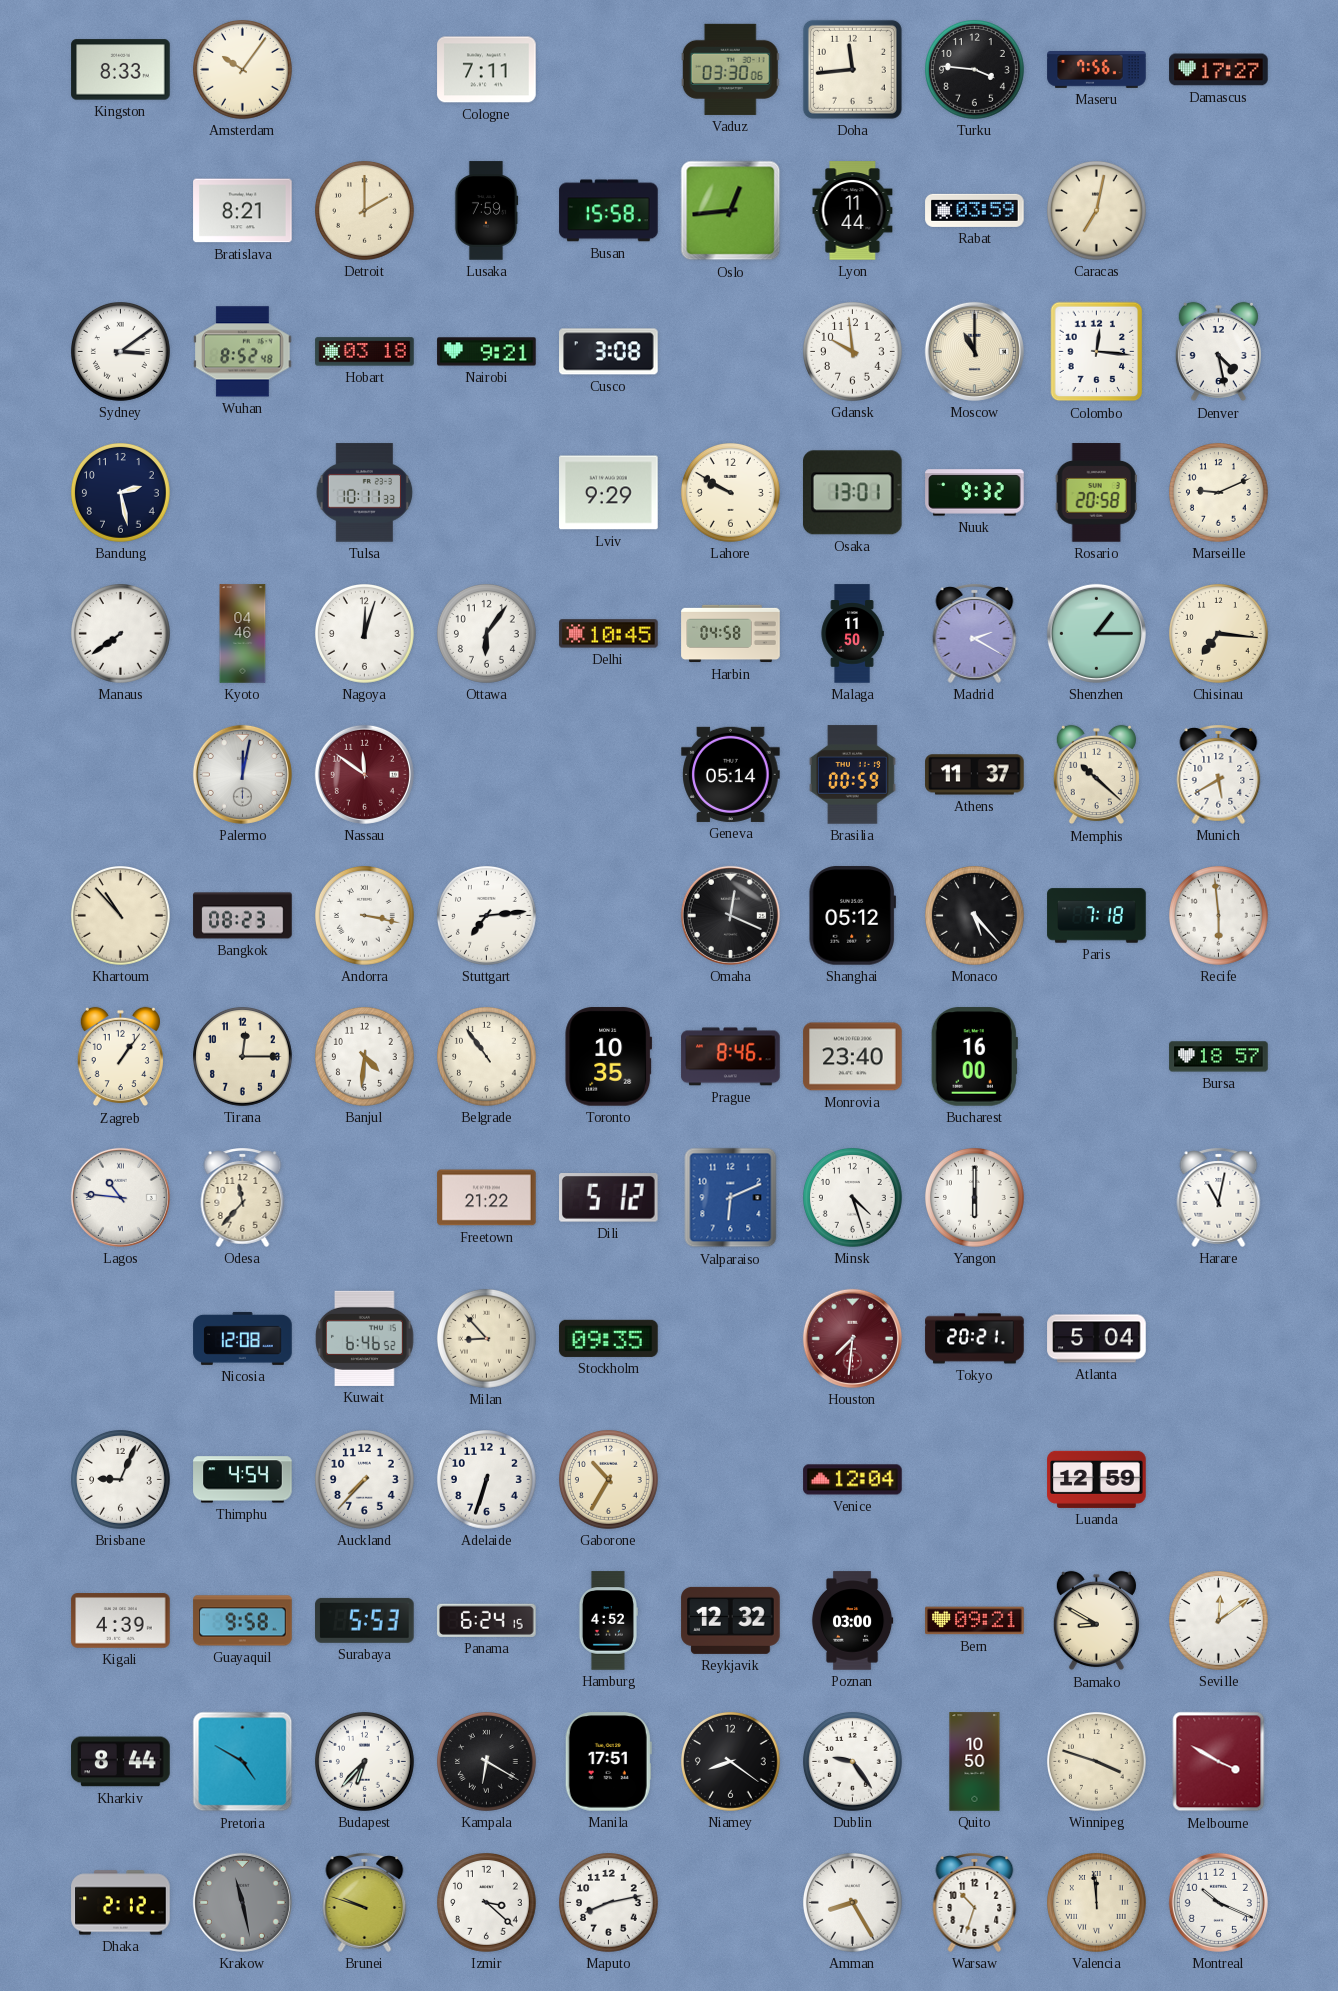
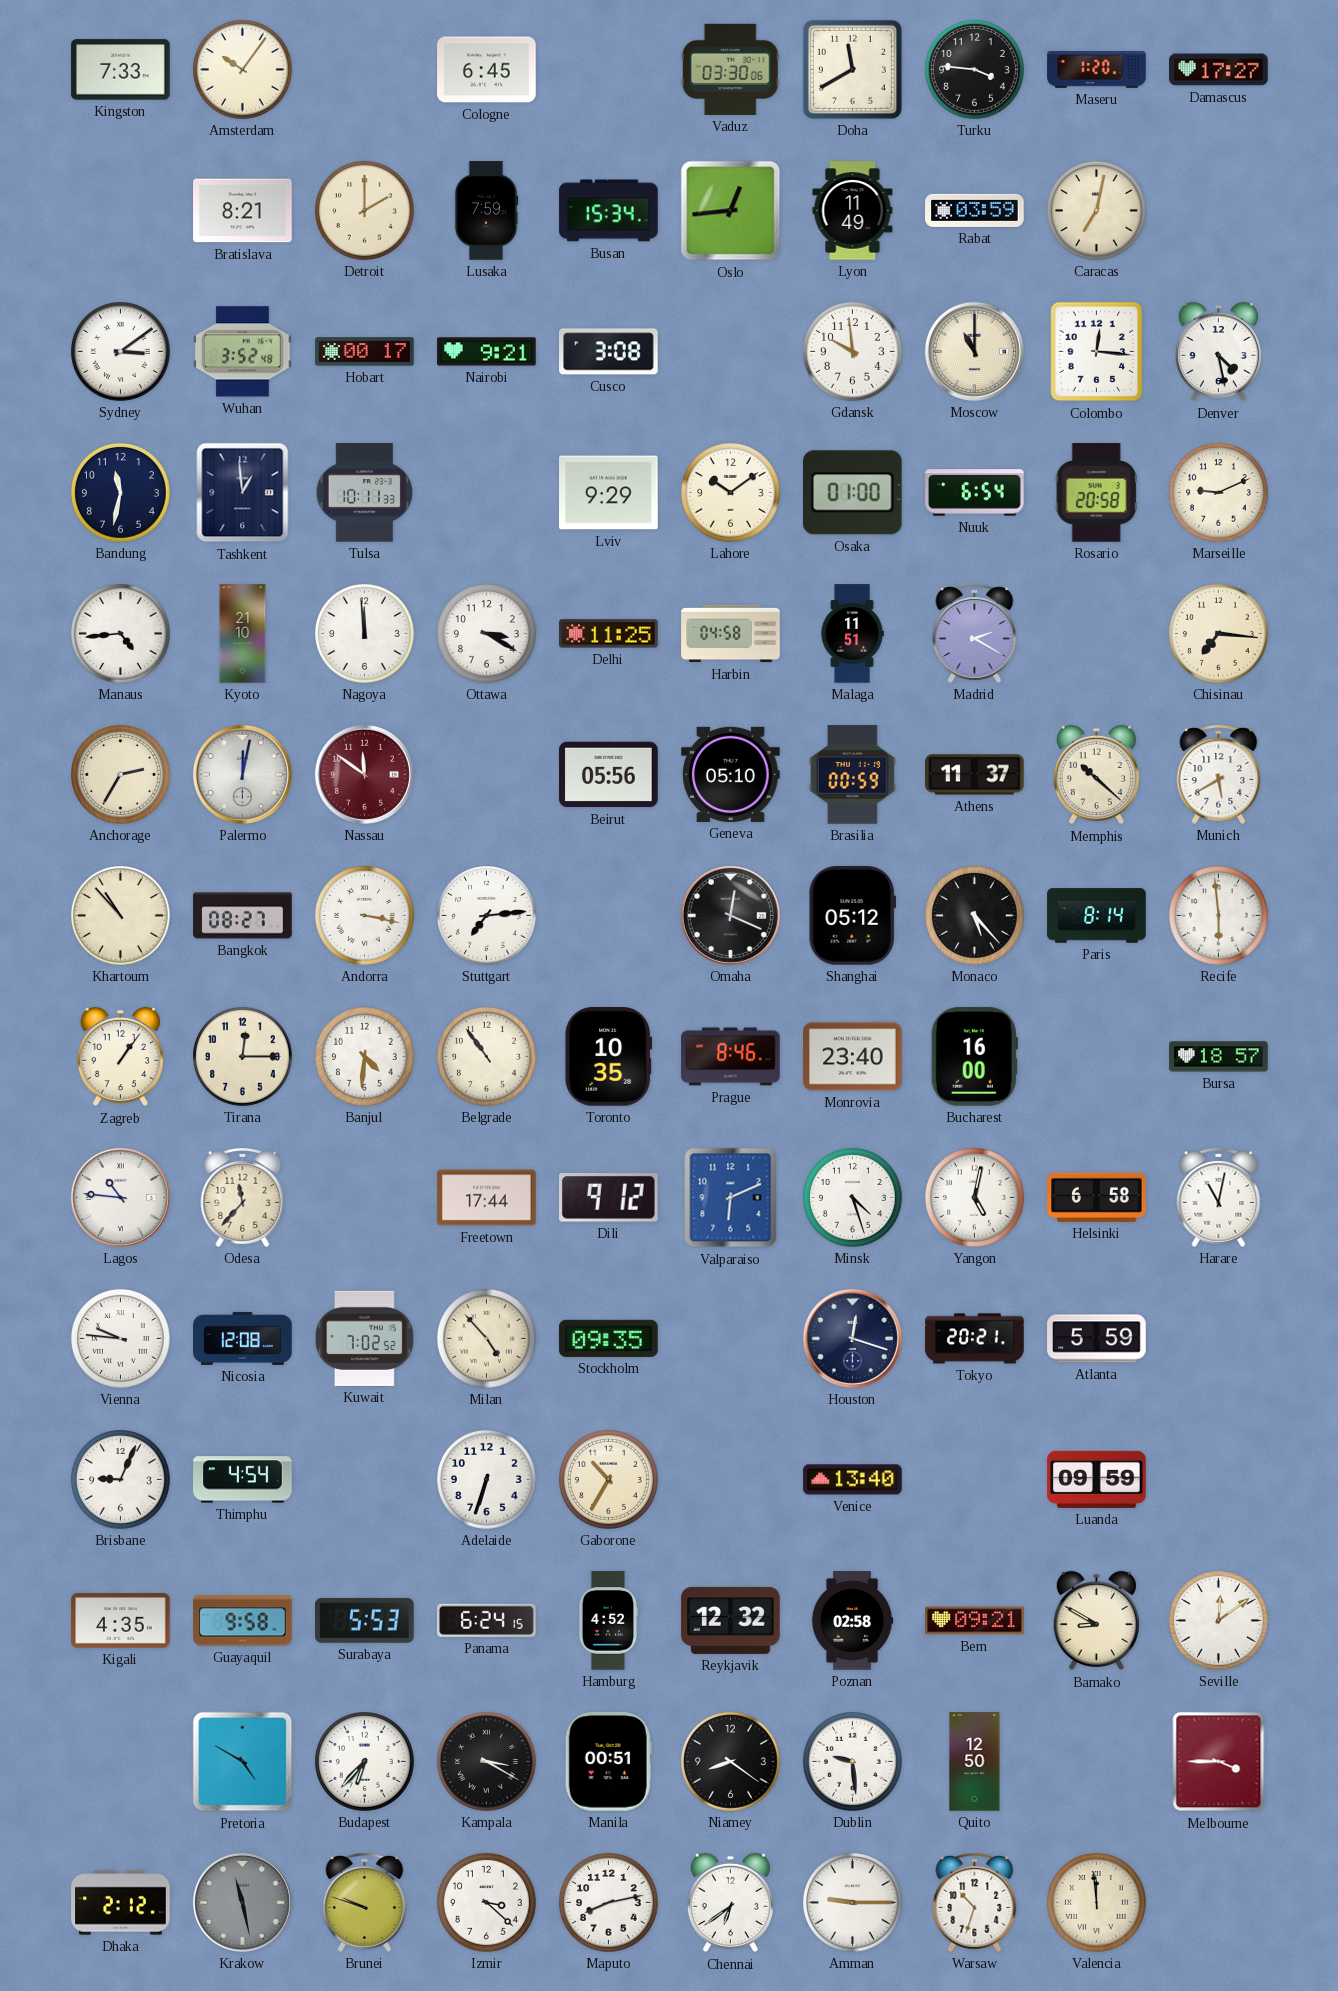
Kingston: 8:33 -> 7:33 (121, 70)
Cologne: 7:11 -> 6:45 (487, 70)
Doha: 11:44 -> 11:40 (852, 69)
Maseru: 7:56 -> 1:20 (1097, 70)
Busan: 15:58 -> 15:34 (609, 211)
Lyon: 11:44 -> 11:49 (853, 211)
Wuhan: 8:52 -> 3:52 (243, 352)
Hobart: 03:18 -> 00:17 (365, 352)
Bandung: 2:28 -> 11:32 (121, 493)
Tashkent: none -> 12:59 (243, 493)
Lahore: 9:50 -> 10:09 (731, 493)
Osaka: 13:01 -> 01:00 (852, 493)
Nuuk: 9:32 -> 6:54 (975, 493)
Manaus: 7:39 -> 4:44 (121, 634)
Kyoto: 04:46 -> 21:10 (243, 634)
Nagoya: 12:03 -> 11:59 (365, 634)
Ottawa: 6:06 -> 3:20 (487, 634)
Delhi: 10:45 -> 11:25 (609, 634)
Malaga: 11:50 -> 11:51 (852, 634)
Shenzhen: 1:15 -> none (1096, 633)
Anchorage: none -> 2:35 (121, 775)
Beirut: none -> 05:56 (609, 775)
Geneva: 05:14 -> 05:10 (731, 774)
Bangkok: 08:23 -> 08:27 (243, 916)
Paris: 7:18 -> 8:14 (1097, 916)
Freetown: 21:22 -> 17:44 (487, 1198)
Dili: 5:12 -> 9:12 (609, 1198)
Yangon: 6:00 -> 5:02 (975, 1198)
Helsinki: none -> 6:58 (1097, 1197)
Vienna: none -> 9:46 (121, 1339)
Kuwait: 6:46 -> 7:02 (365, 1338)
Milan: 8:53 -> 4:53 (487, 1339)
Houston: 7:31 -> 12:18 (852, 1338)
Houston dial: burgundy -> navy (852, 1338)
Atlanta: 5:04 -> 5:59 (1097, 1339)
Auckland: 7:37 -> none (365, 1480)
Venice: 12:04 -> 13:40 (853, 1480)
Luanda: 12:59 -> 09:59 (1097, 1479)
Kigali: 4:39 -> 4:35 (121, 1621)
Poznan: 03:00 -> 02:58 (852, 1621)
Kharkiv: 8:44 -> none (121, 1762)
Kampala: 6:20 -> 3:20 (487, 1762)
Manila: 17:51 -> 00:51 (608, 1762)
Dublin: 9:24 -> 9:29 (853, 1762)
Quito: 10:50 -> 12:50 (975, 1762)
Winnipeg: 3:48 -> none (1097, 1762)
Melbourne: 3:50 -> 3:45 (1219, 1762)
Chennai: none -> 6:39 (730, 1903)
Amman: 8:25 -> 9:15 (853, 1903)
Montreal: 10:19 -> none (1218, 1902)
